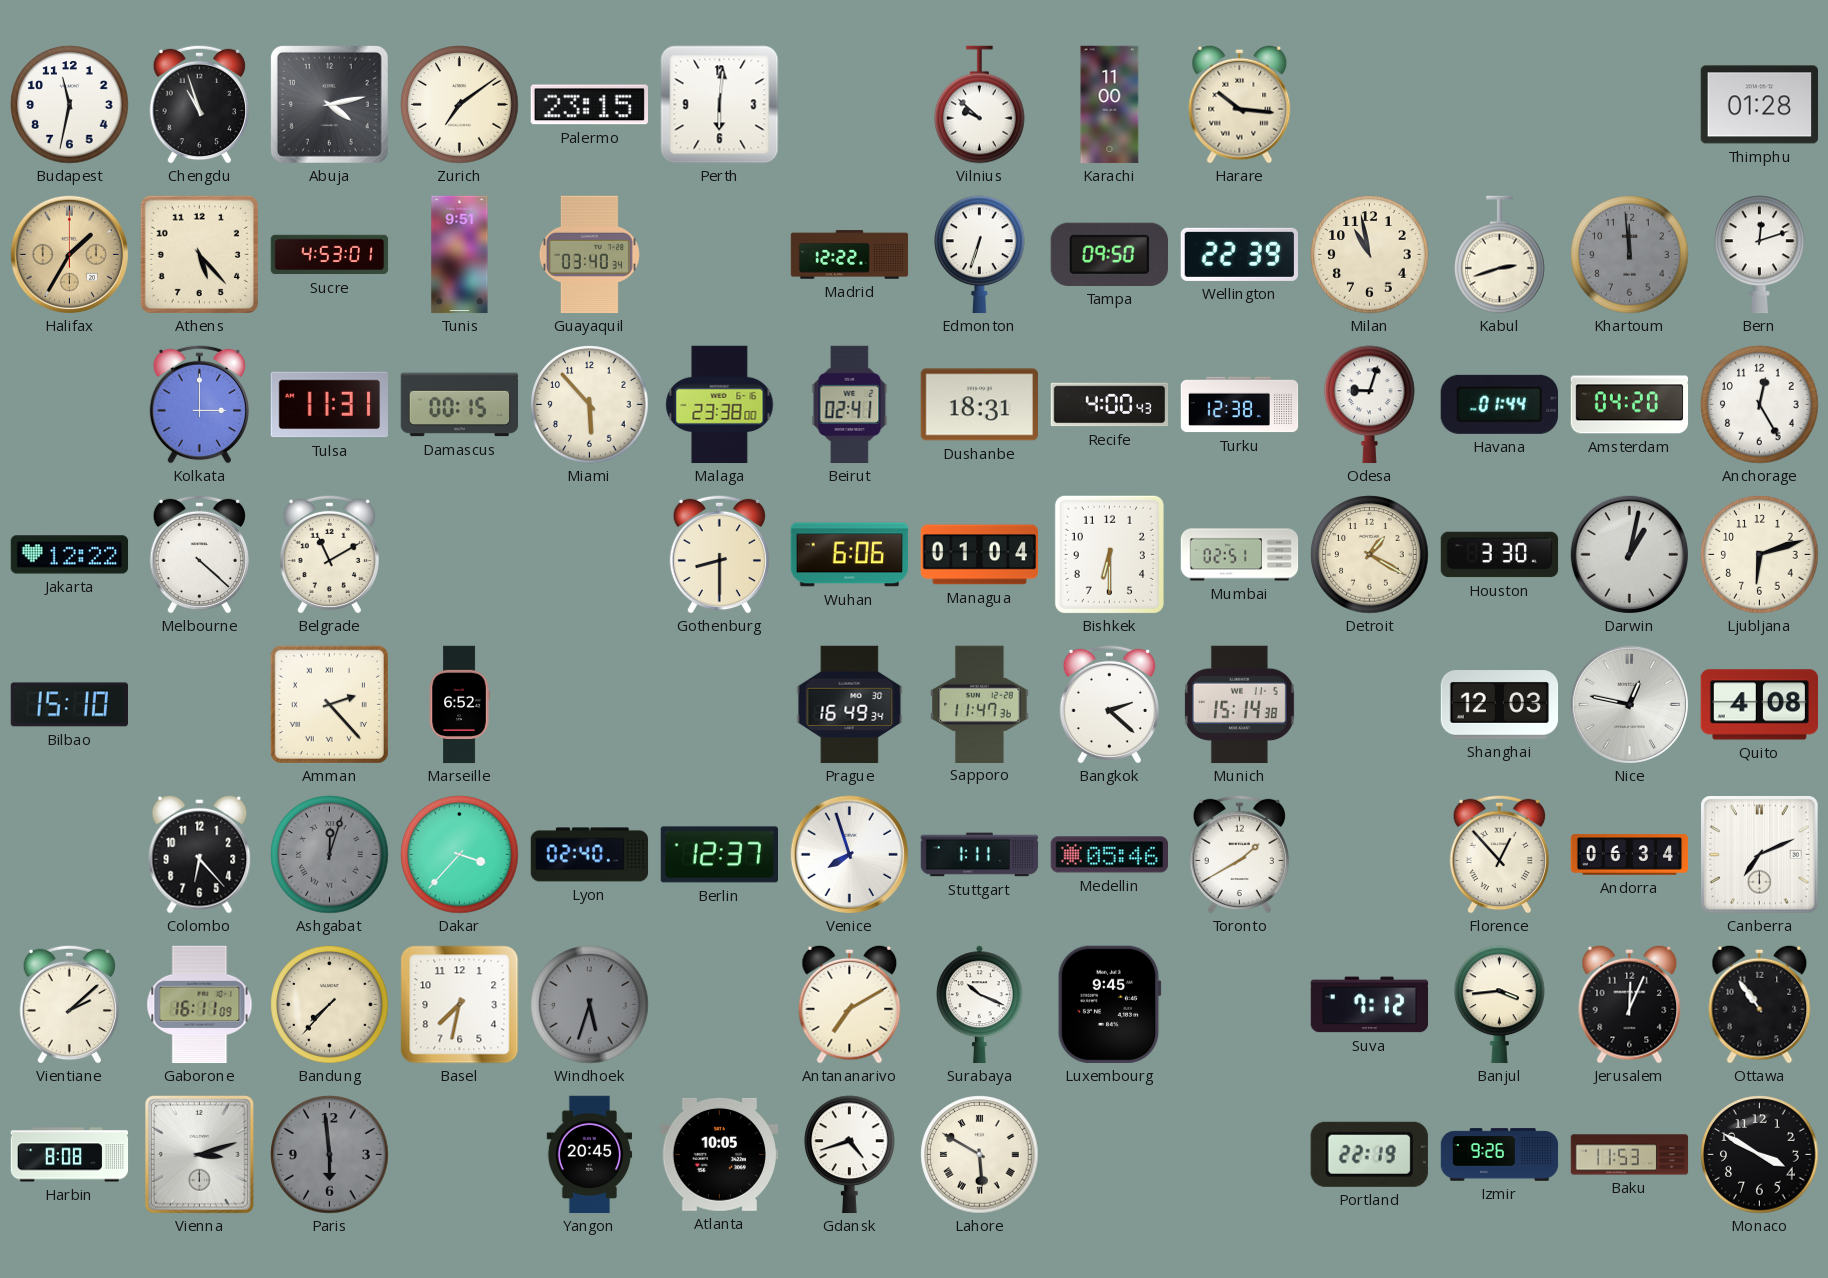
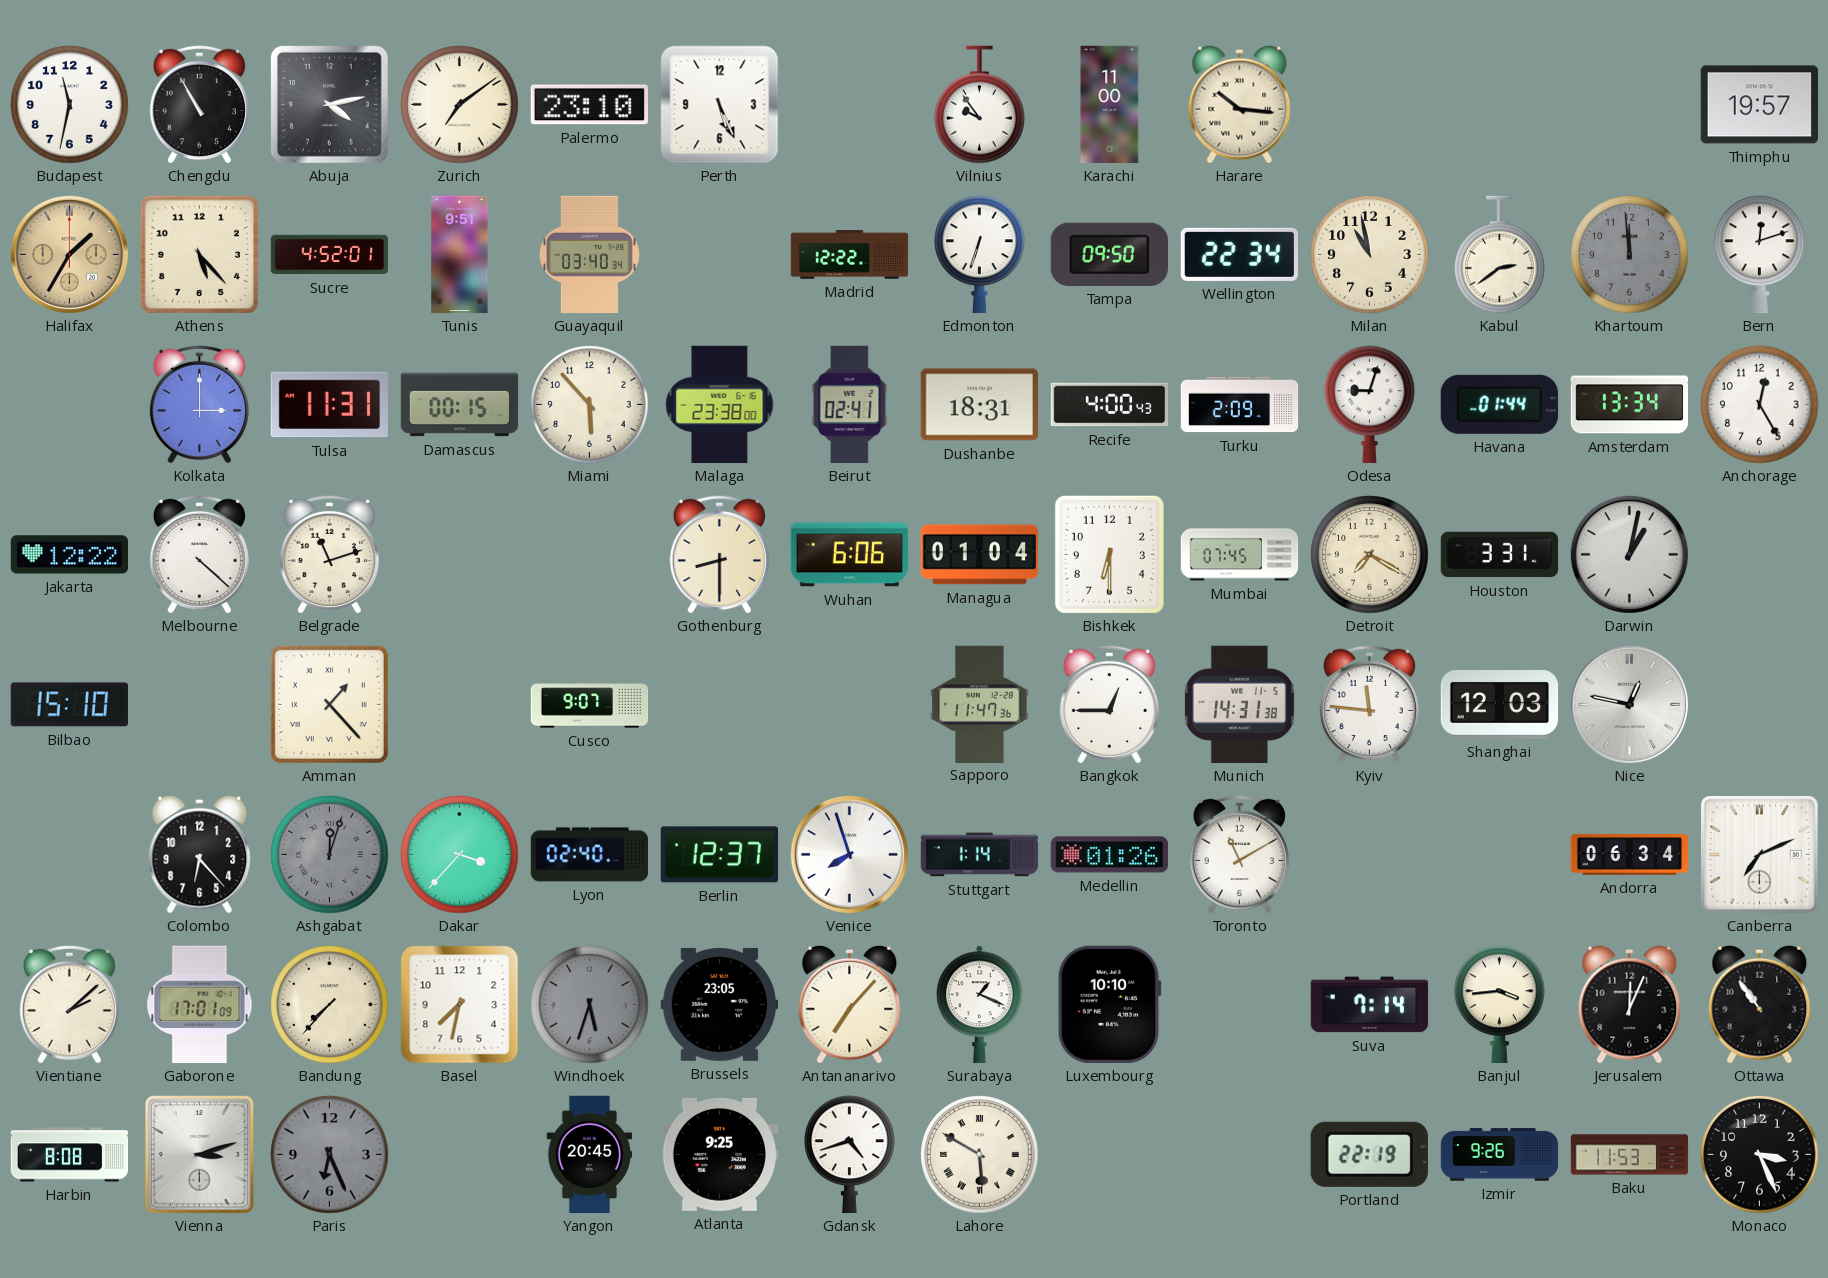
Chengdu: 10:57 -> 10:55 (199, 104)
Palermo: 23:15 -> 23:10 (589, 105)
Perth: 6:01 -> 5:26 (720, 105)
Vilnius: 9:52 -> 9:54 (980, 105)
Thimphu: 01:28 -> 19:57 (1759, 105)
Sucre: 4:53 -> 4:52 (330, 255)
Wellington: 22:39 -> 22:34 (1239, 254)
Kabul: 2:42 -> 2:39 (1500, 255)
Turku: 12:38 -> 2:09 (1240, 405)
Amsterdam: 04:20 -> 13:34 (1630, 405)
Belgrade: 11:10 -> 11:12 (329, 554)
Mumbai: 02:51 -> 07:45 (1240, 555)
Detroit: 1:20 -> 7:20 (1370, 555)
Houston: 3:30 -> 3:31 (1500, 555)
Ljubljana: 6:12 -> none (1760, 555)
Amman: 2:23 -> 1:23 (329, 704)
Marseille: 6:52 -> none (459, 705)
Cusco: none -> 9:07 (590, 705)
Prague: 16:49 -> none (850, 705)
Bangkok: 2:22 -> 12:45 (1109, 704)
Munich: 15:14 -> 14:31 (1239, 705)
Kyiv: none -> 11:46 (1369, 704)
Quito: 4:08 -> none (1759, 705)
Stuttgart: 1:11 -> 1:14 (980, 855)
Medellin: 05:46 -> 01:26 (1109, 855)
Toronto: 1:40 -> 11:10 (1239, 854)
Florence: 12:53 -> none (1499, 854)
Gaborone: 16:11 -> 17:01 (200, 1005)
Brussels: none -> 23:05 (719, 1004)
Antananarivo: 7:10 -> 7:07 (850, 1004)
Surabaya: 10:19 -> 1:19 (980, 1005)
Luxembourg: 9:45 -> 10:10 (1109, 1004)
Suva: 7:12 -> 7:14 (1370, 1005)
Paris: 5:59 -> 6:26 (330, 1155)
Atlanta: 10:05 -> 9:25 (719, 1154)
Monaco: 3:50 -> 3:26 (1760, 1155)
